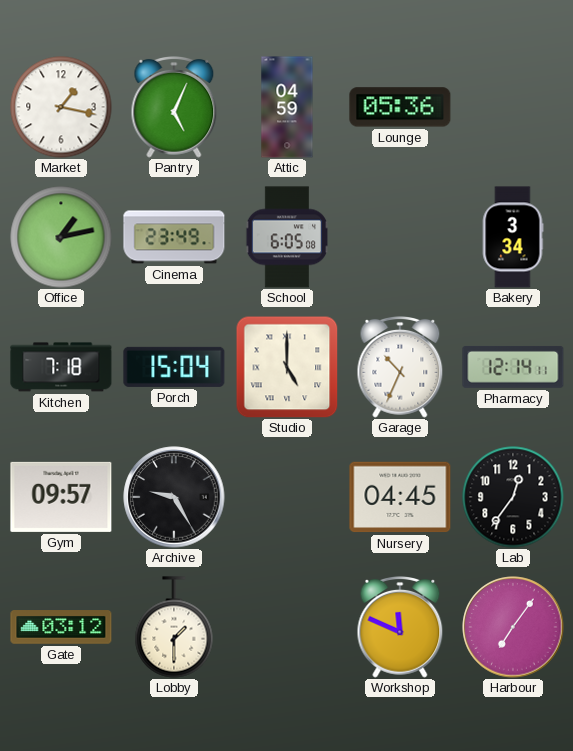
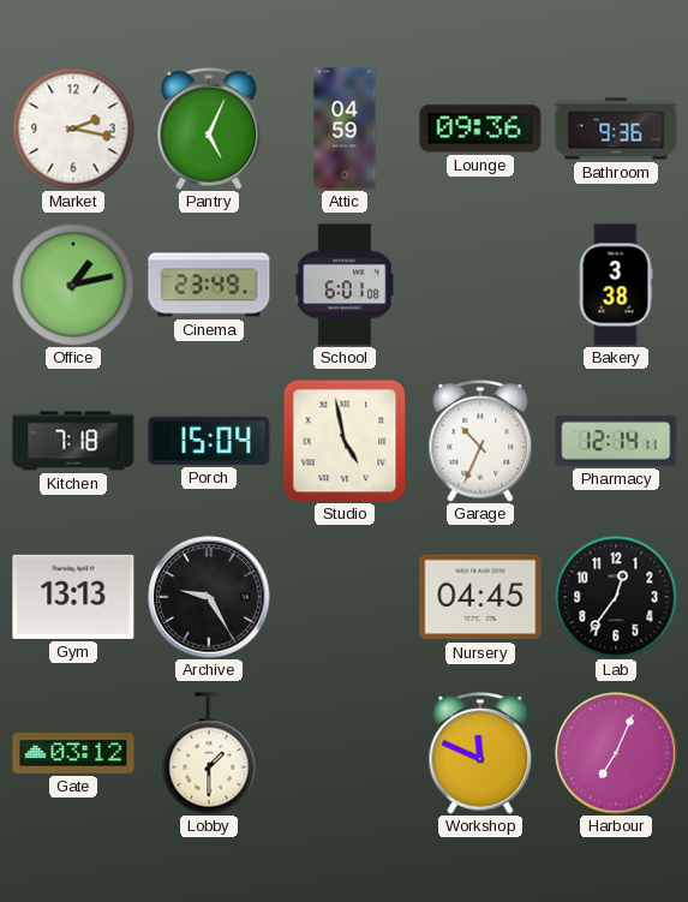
Market: 1:17 -> 2:17 (73, 129)
Lounge: 05:36 -> 09:36 (480, 129)
Bathroom: none -> 9:36 (616, 129)
School: 6:05 -> 6:01 (343, 285)
Bakery: 3:34 -> 3:38 (616, 285)
Studio: 5:00 -> 4:58 (345, 441)
Gym: 09:57 -> 13:13 (73, 597)
Harbour: 7:06 -> 7:04 (616, 753)
